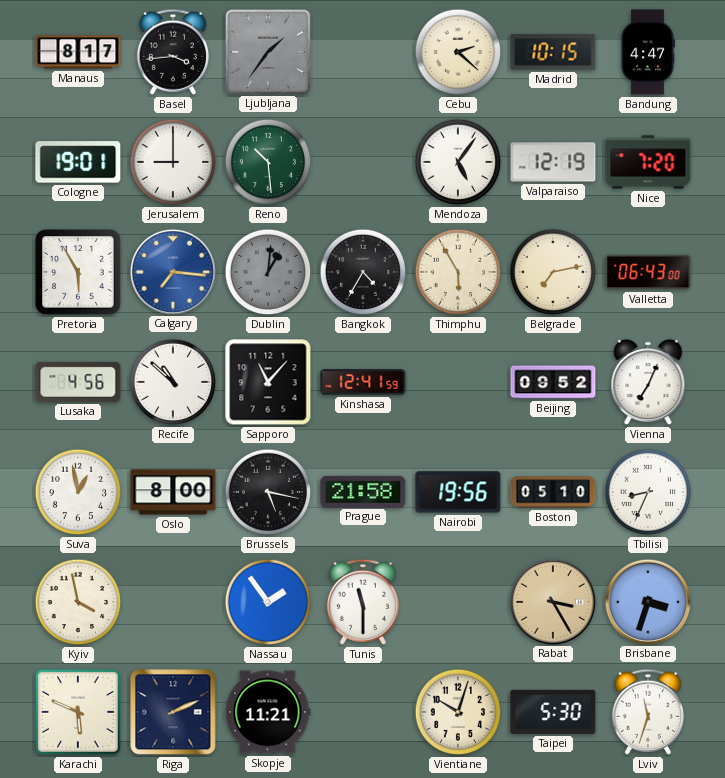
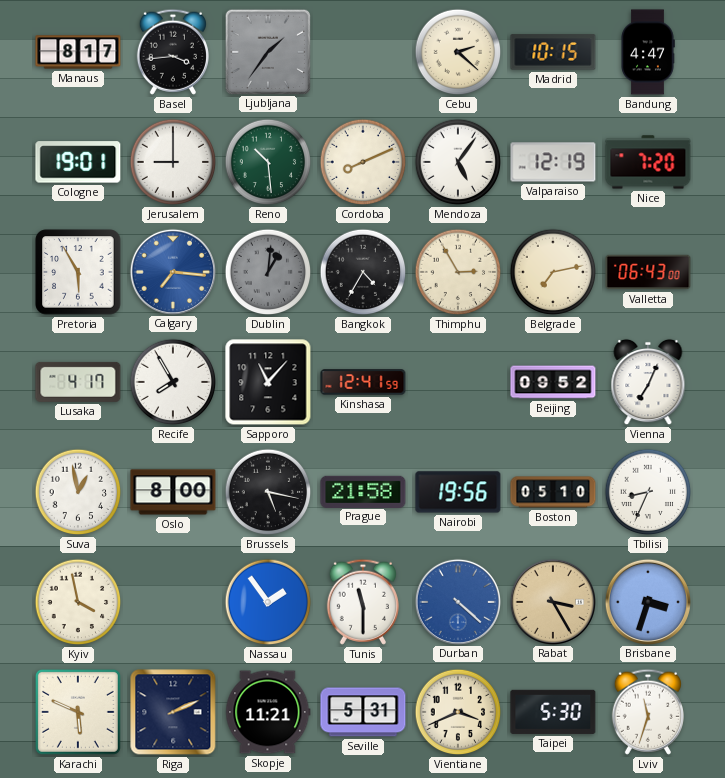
Cordoba: none -> 8:11 (363, 162)
Thimphu: 5:55 -> 2:55 (458, 272)
Lusaka: 4:56 -> 4:17 (78, 382)
Recife: 10:52 -> 7:55 (173, 382)
Durban: none -> 4:22 (457, 601)
Seville: none -> 5:31 (363, 712)
Vientiane: 10:03 -> 3:41 (458, 712)
